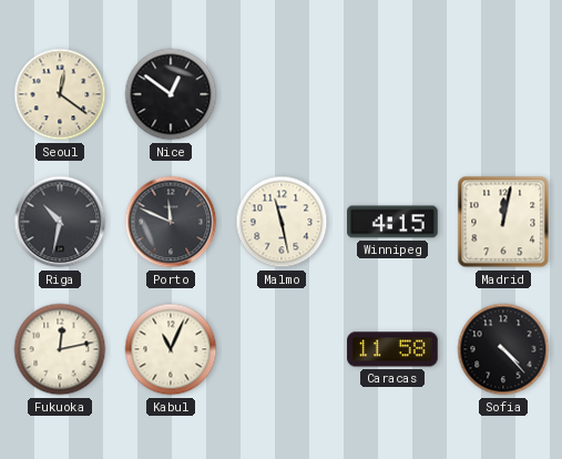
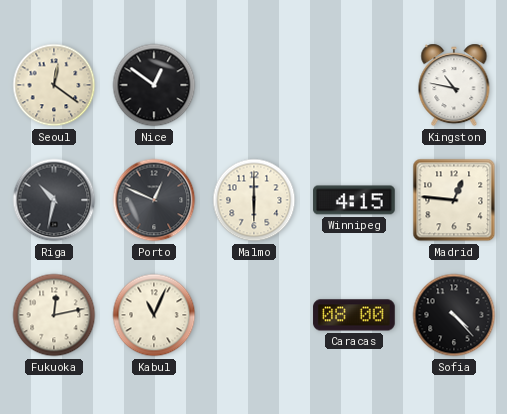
Kingston: none -> 10:47 (454, 85)
Porto: 11:49 -> 12:49 (154, 200)
Malmo: 11:28 -> 6:00 (254, 200)
Madrid: 12:02 -> 12:46 (454, 200)
Caracas: 11:58 -> 08:00 (354, 315)
